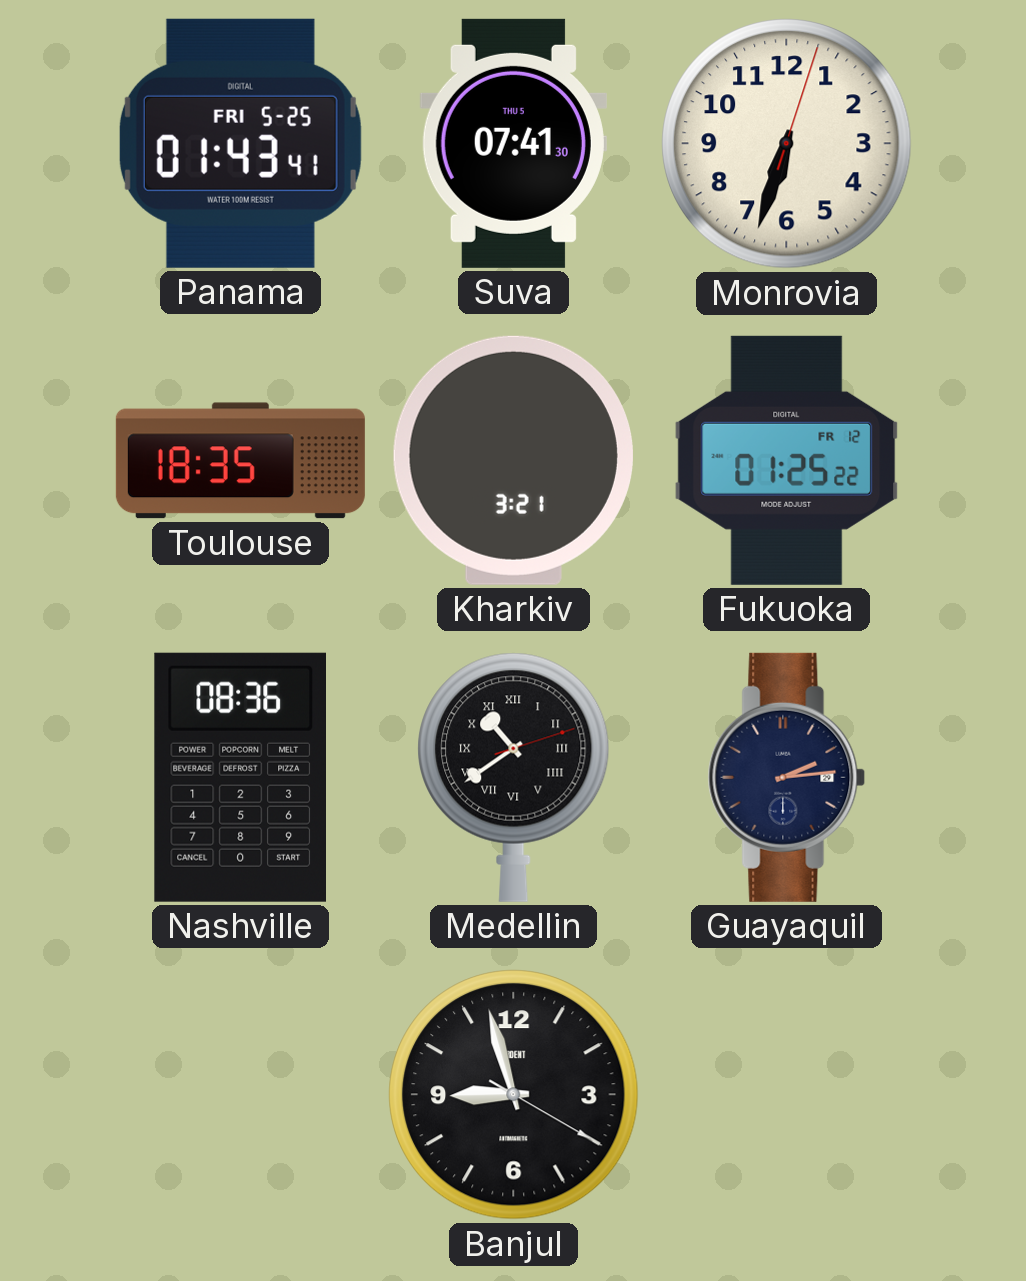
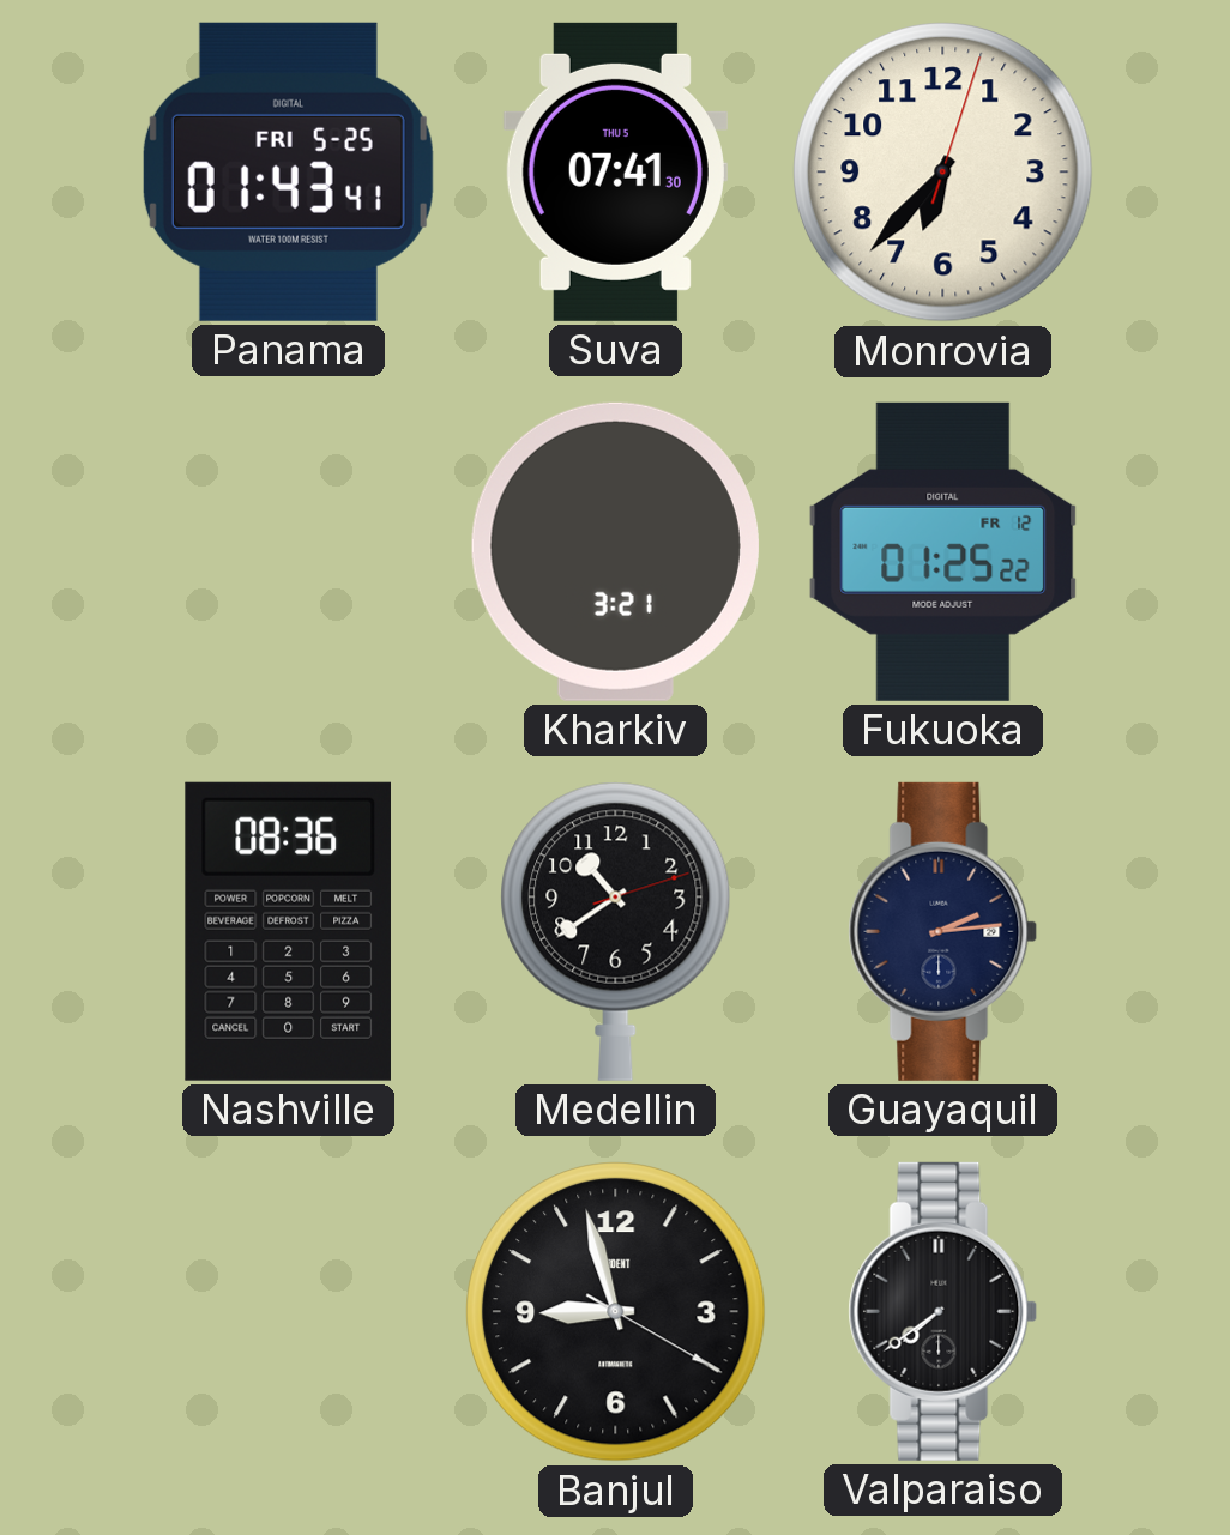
Monrovia: 6:33 -> 6:37 (943, 173)
Toulouse: 18:35 -> none (240, 461)
Medellin numerals: Roman -> Arabic (616, 931)
Valparaiso: none -> 7:39 (943, 1311)
